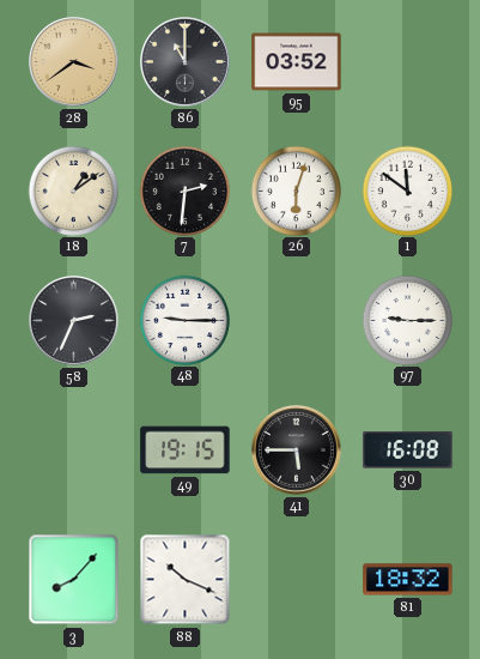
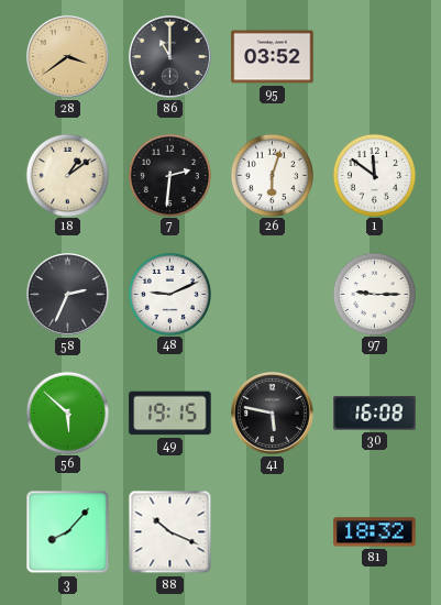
48: 9:15 -> 9:11 (169, 294)
56: none -> 5:52 (67, 413)
41: 5:45 -> 5:47 (273, 414)
